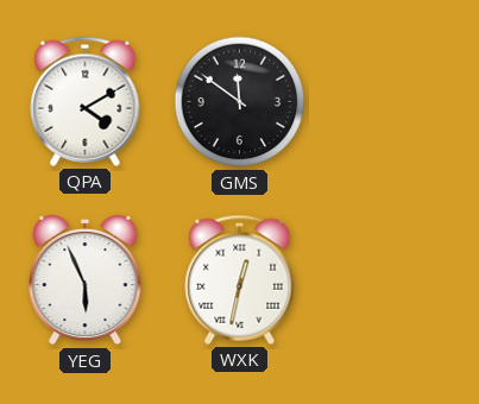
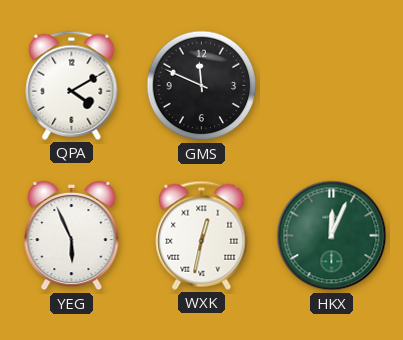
GMS: 11:51 -> 11:49 (202, 86)
HKX: none -> 12:04 (332, 236)
